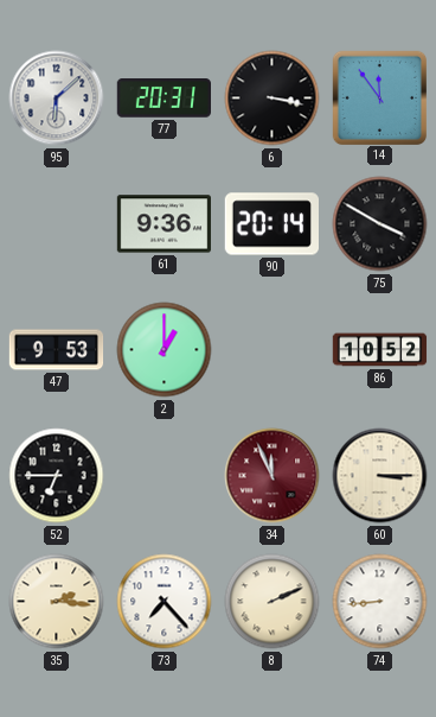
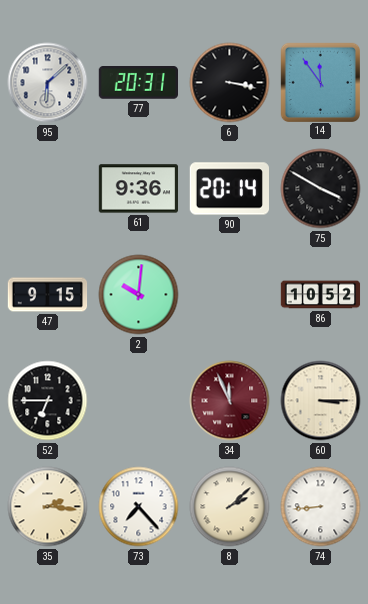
47: 9:53 -> 9:15 (48, 295)
2: 1:00 -> 10:01 (139, 295)
8: 2:11 -> 2:08 (230, 507)
